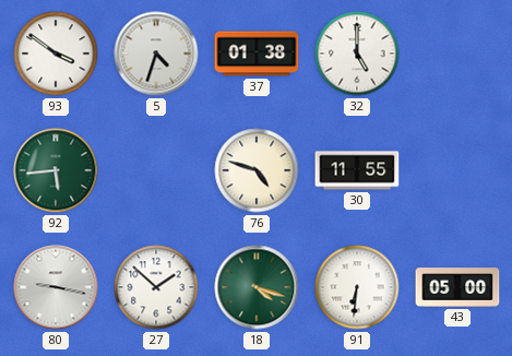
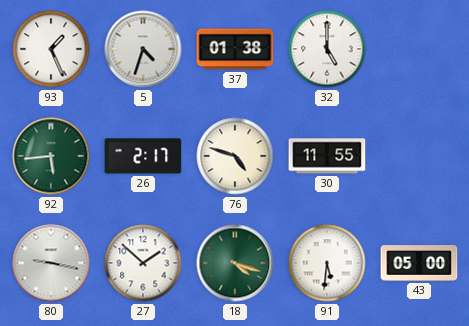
93: 3:51 -> 1:26 (51, 49)
26: none -> 2:17 (143, 156)
91: 6:31 -> 5:31 (327, 263)
